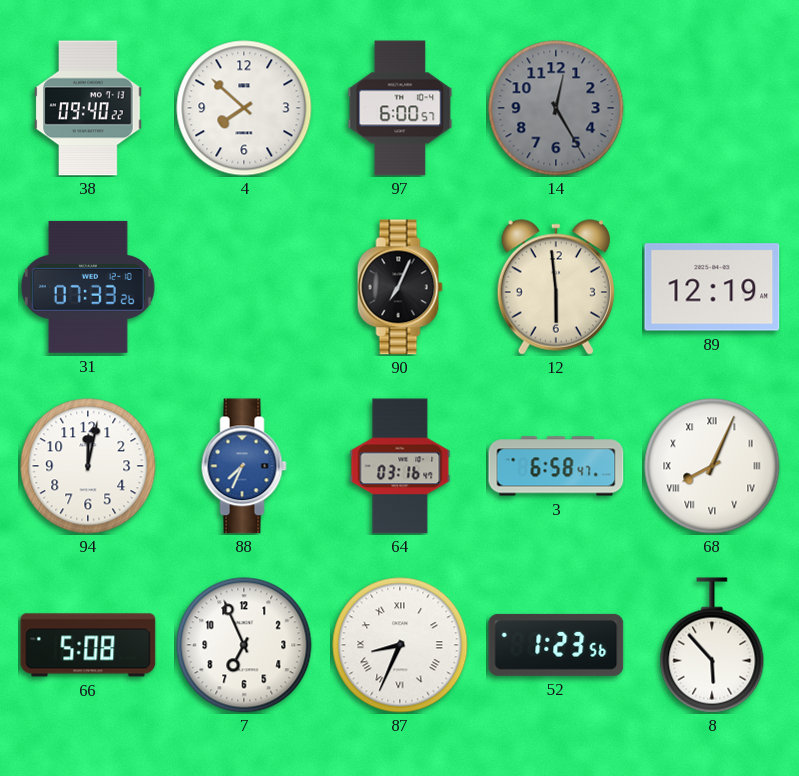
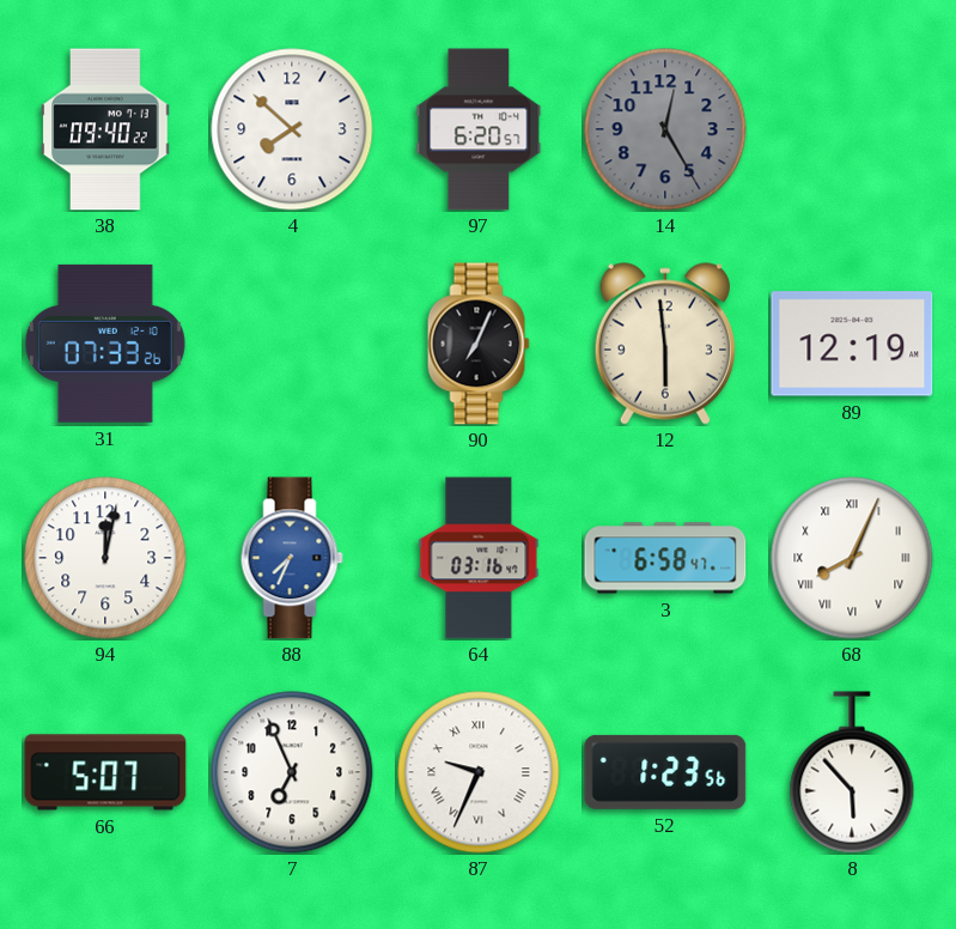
97: 6:00 -> 6:20 (479, 129)
66: 5:08 -> 5:07 (105, 772)
87: 8:34 -> 9:34 (479, 772)
